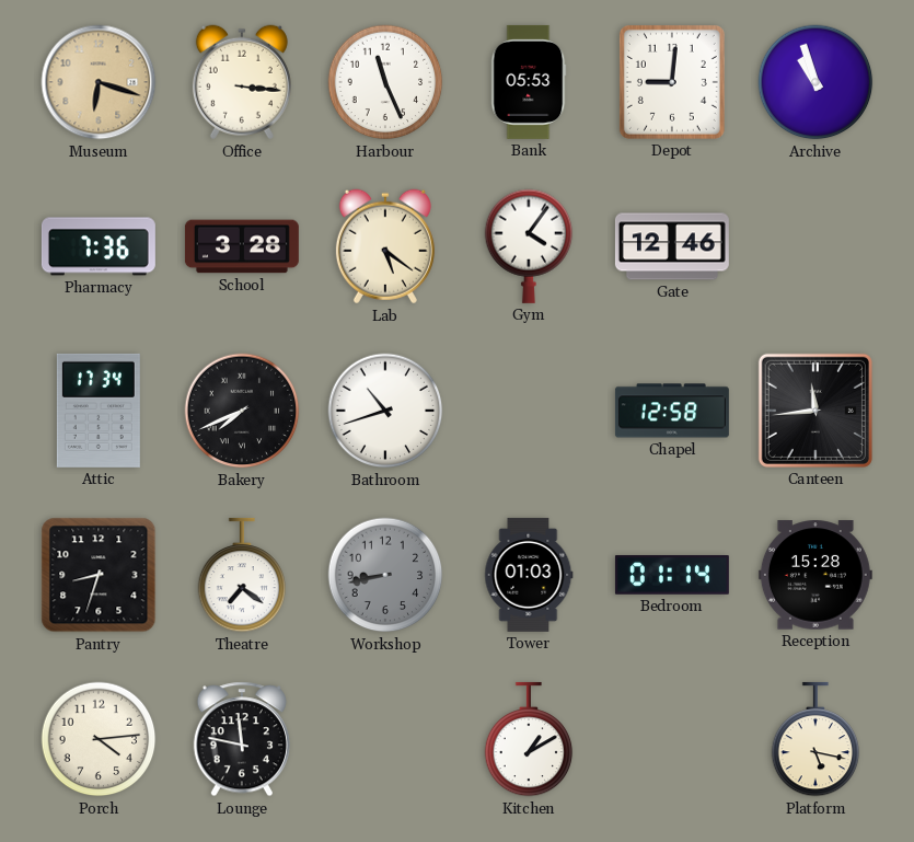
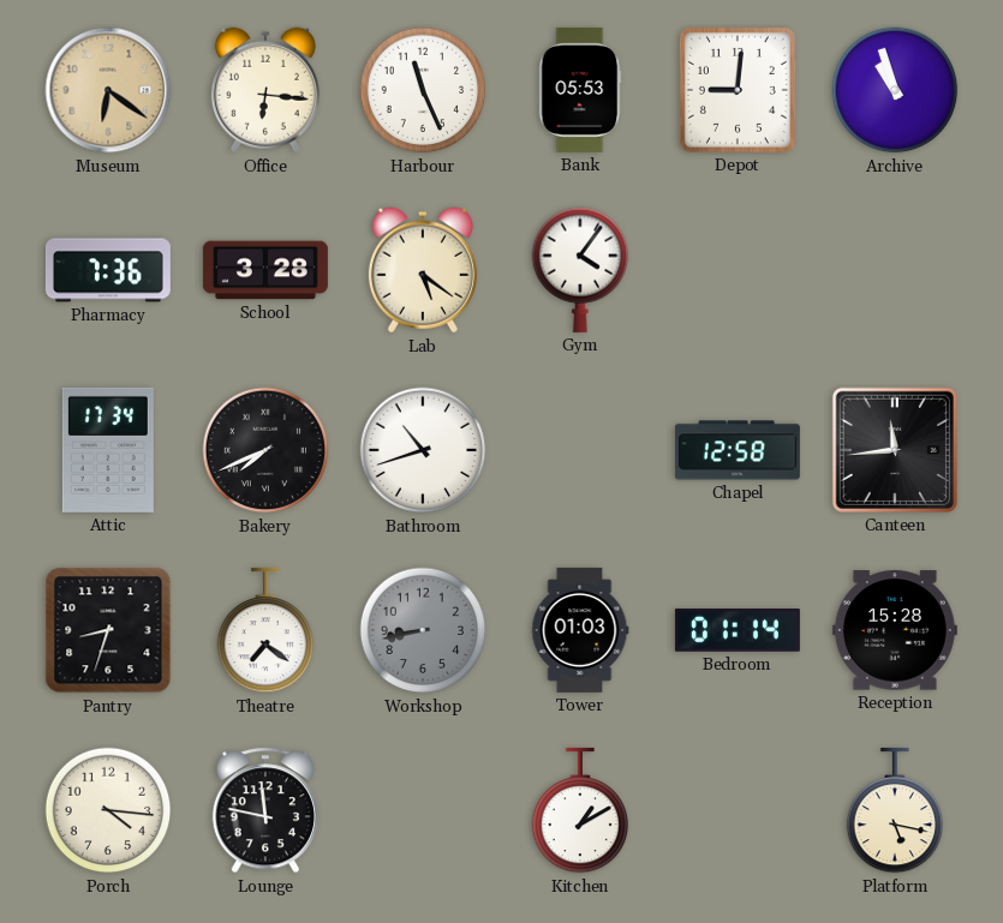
Museum: 6:18 -> 6:21 (108, 90)
Office: 3:16 -> 6:16 (265, 90)
Gate: 12:46 -> none (672, 246)
Porch: 4:14 -> 4:16 (108, 810)
